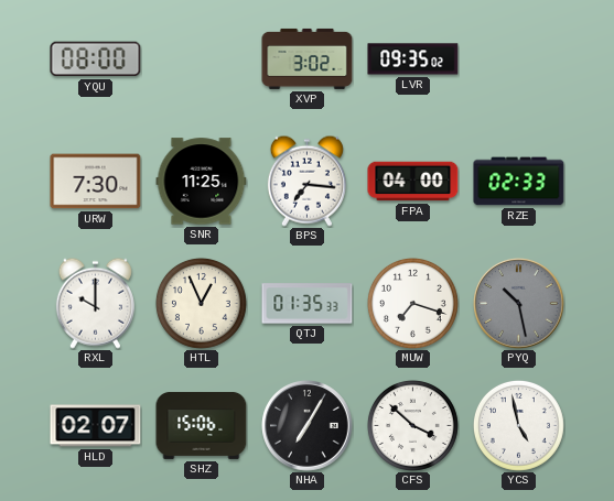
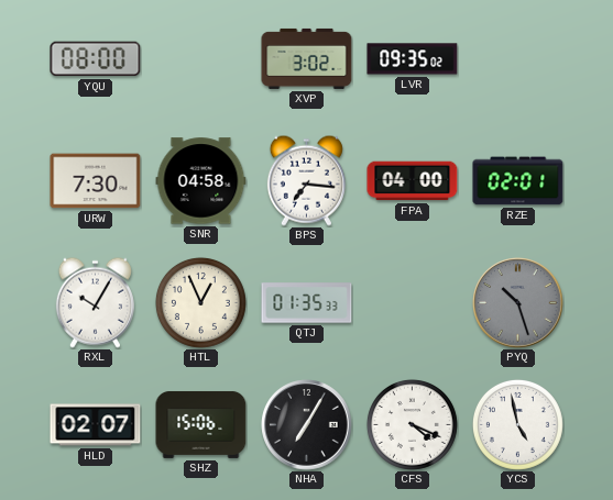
SNR: 11:25 -> 04:58 (201, 181)
RZE: 02:33 -> 02:01 (518, 181)
RXL: 10:00 -> 10:05 (95, 302)
MUW: 7:18 -> none (412, 303)
PYQ: 10:28 -> 10:27 (518, 303)
CFS: 3:52 -> 4:19 (412, 424)
